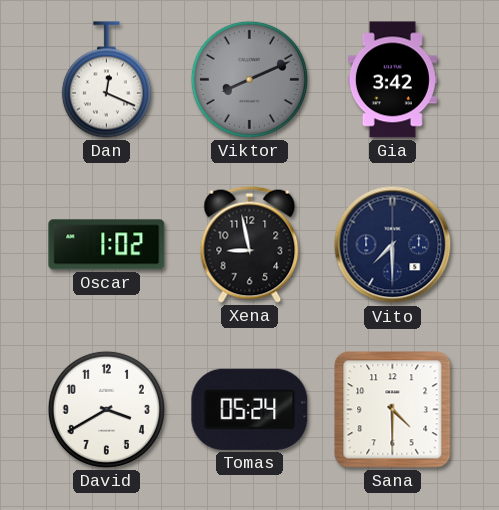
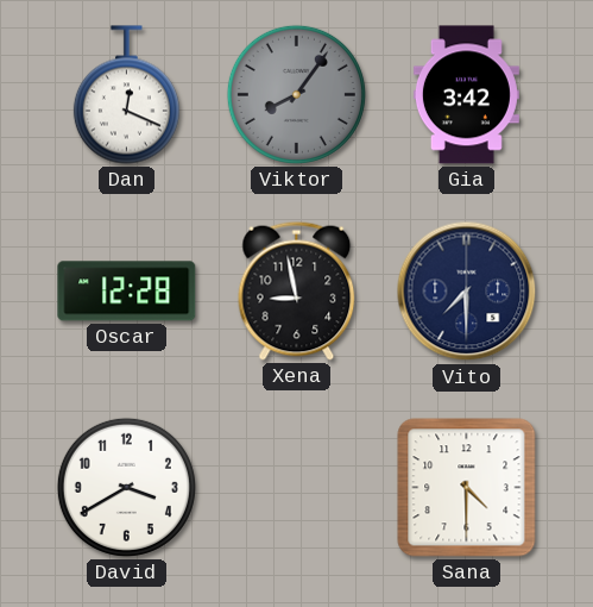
Viktor: 8:11 -> 8:06 (296, 94)
Oscar: 1:02 -> 12:28 (127, 292)
Tomas: 05:24 -> none (250, 409)
